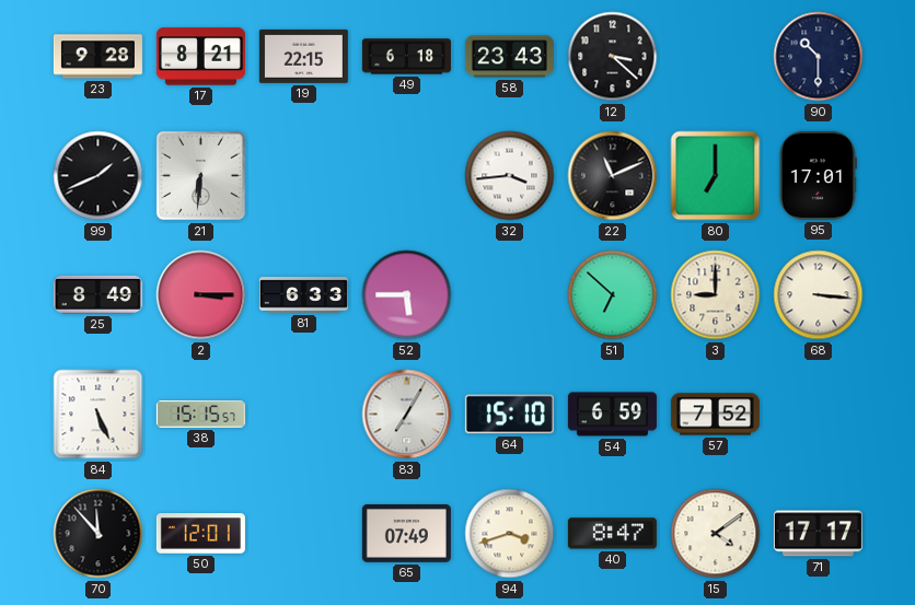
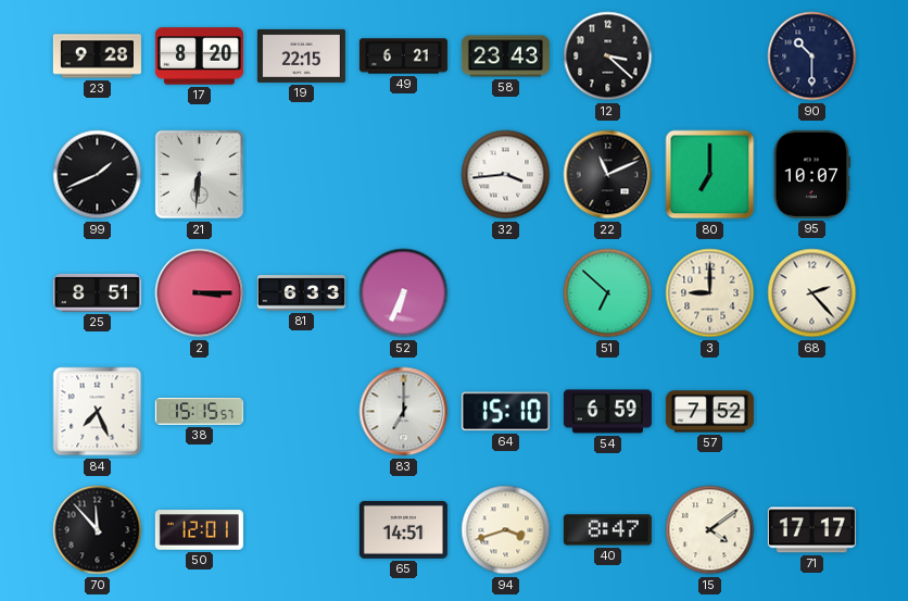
17: 8:21 -> 8:20 (199, 57)
49: 6:18 -> 6:21 (403, 57)
95: 17:01 -> 10:07 (811, 174)
25: 8:49 -> 8:51 (97, 292)
52: 5:45 -> 6:34 (404, 293)
68: 3:16 -> 2:23 (812, 293)
84: 5:26 -> 7:26 (98, 412)
83: 7:05 -> 7:00 (404, 412)
65: 07:49 -> 14:51 (403, 529)
